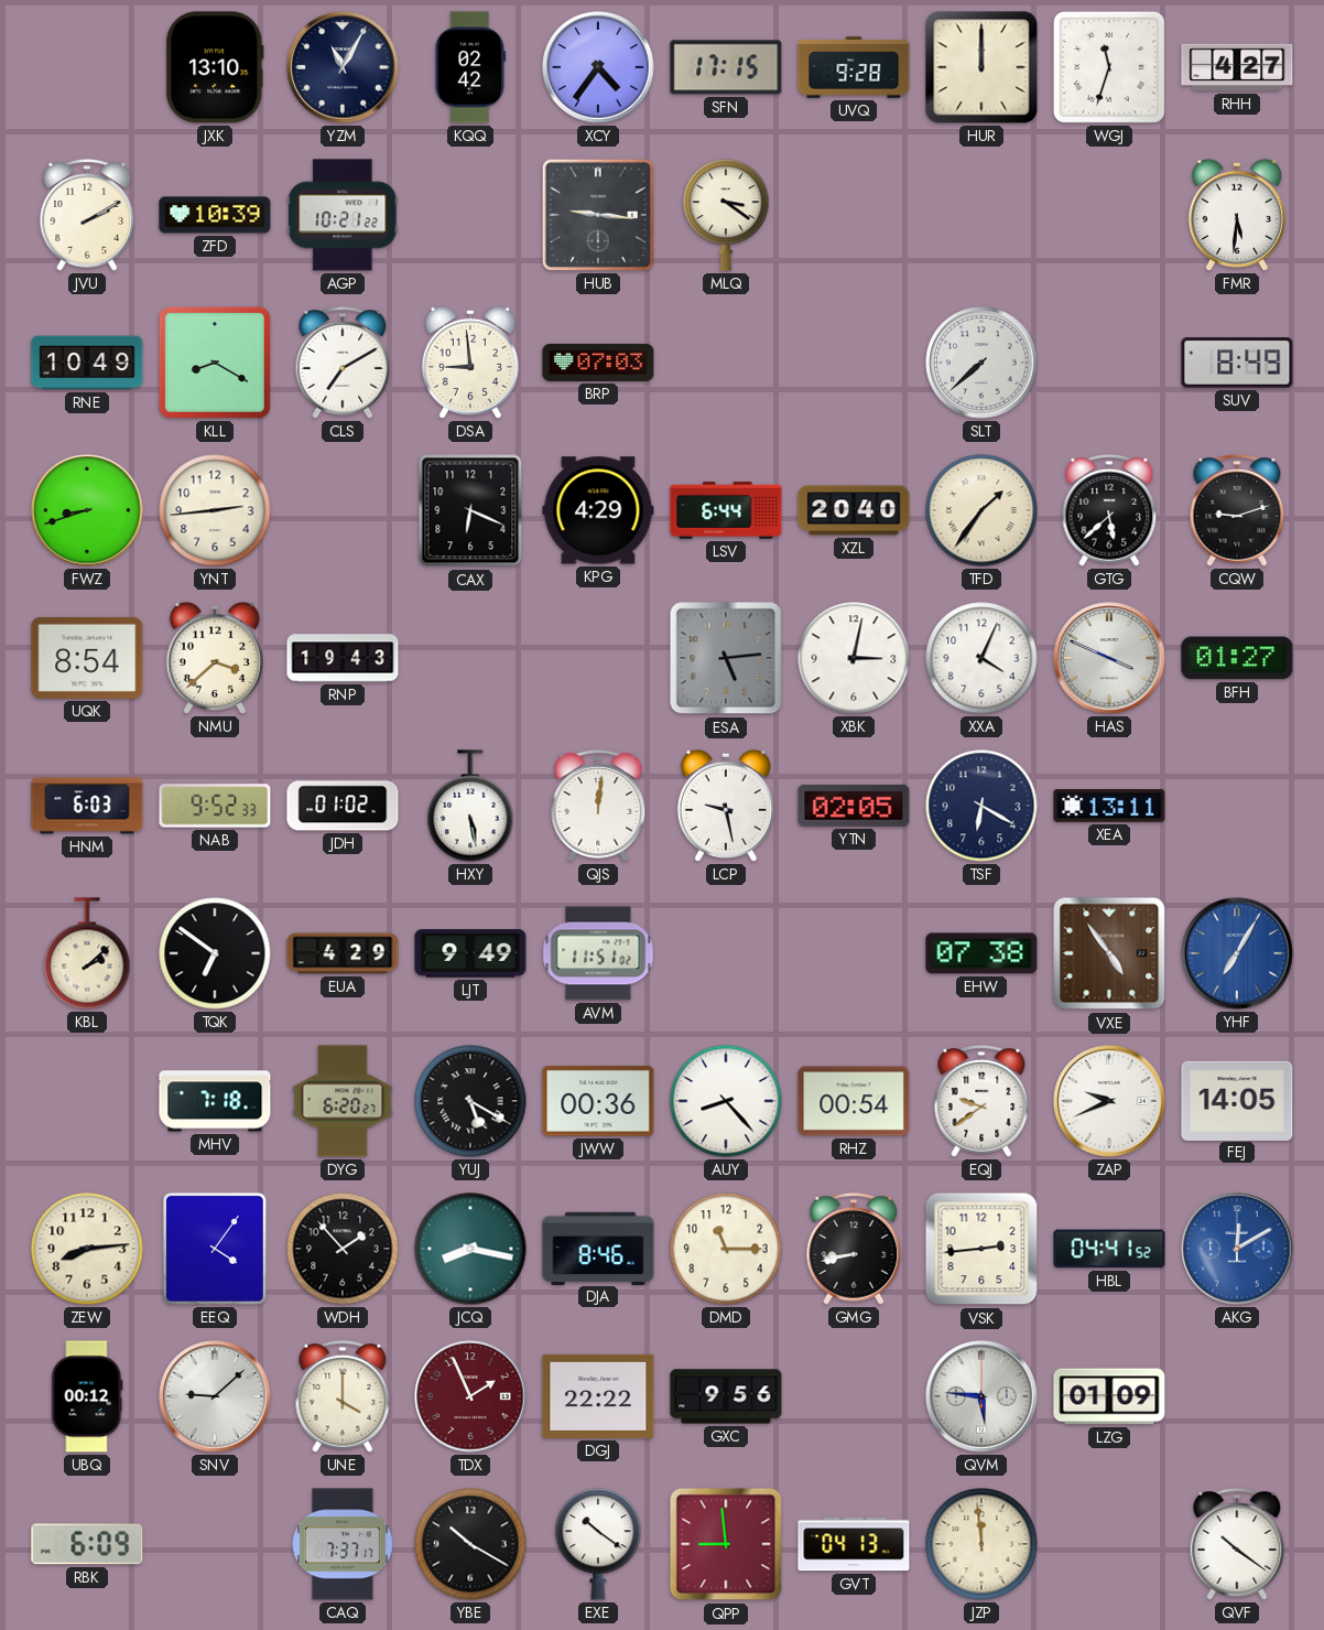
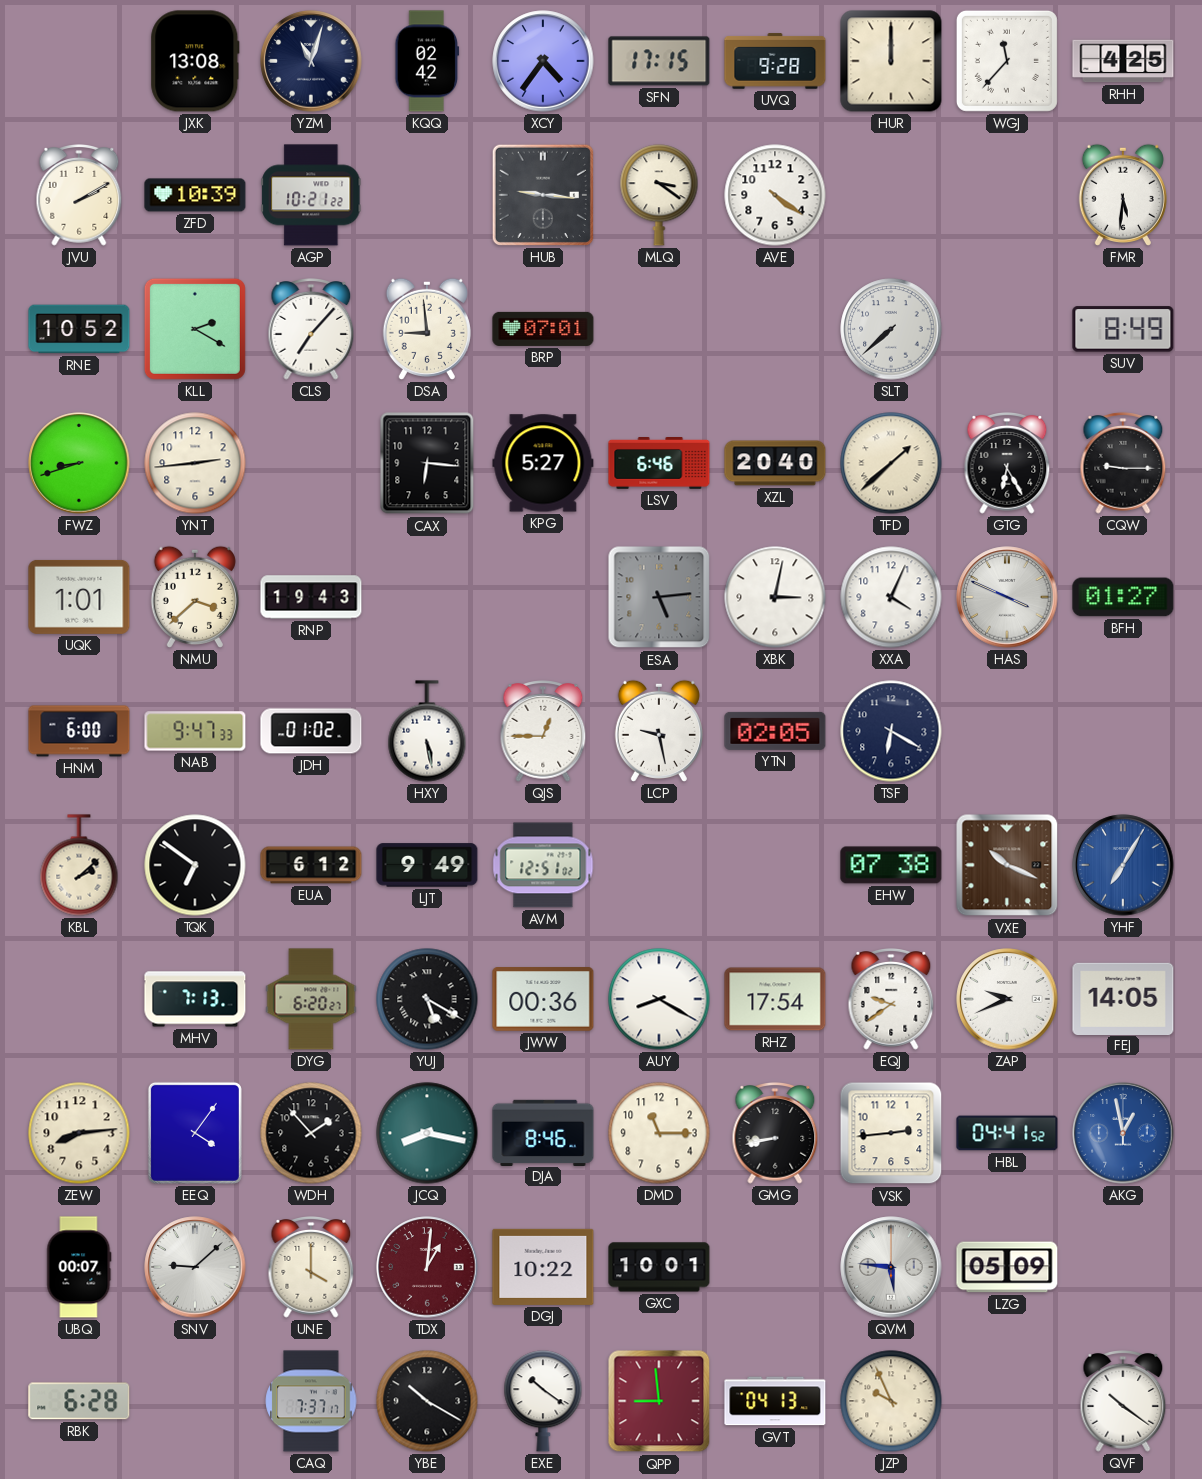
JXK: 13:10 -> 13:08 (195, 61)
YZM: 11:05 -> 11:03 (311, 61)
WGJ: 11:33 -> 11:37 (1007, 61)
RHH: 4:27 -> 4:25 (1123, 61)
AVE: none -> 4:21 (775, 195)
RNE: 10:49 -> 10:52 (79, 329)
KLL: 8:20 -> 2:20 (195, 329)
CLS: 7:10 -> 7:07 (311, 330)
BRP: 07:03 -> 07:01 (543, 329)
CAX: 6:19 -> 6:16 (427, 463)
KPG: 4:29 -> 5:27 (543, 463)
LSV: 6:44 -> 6:46 (659, 464)
TFD: 1:36 -> 1:38 (891, 463)
GTG: 5:38 -> 6:25 (1007, 464)
CQW: 9:12 -> 9:15 (1123, 464)
UQK: 8:54 -> 1:01 (79, 597)
HNM: 6:03 -> 6:00 (79, 731)
NAB: 9:52 -> 9:47 (195, 731)
QJS: 12:01 -> 12:45 (543, 732)
XEA: 13:11 -> none (1109, 807)
EUA: 4:29 -> 6:12 (311, 865)
AVM: 11:51 -> 12:51 (543, 865)
VXE: 4:54 -> 10:19 (1007, 865)
MHV: 7:18 -> 7:13 (195, 999)
AUY: 8:23 -> 8:20 (659, 999)
RHZ: 00:54 -> 17:54 (775, 999)
AKG: 12:10 -> 12:58 (1123, 1133)
UBQ: 00:12 -> 00:07 (79, 1267)
TDX: 1:56 -> 1:01 (427, 1267)
DGJ: 22:22 -> 10:22 (543, 1267)
GXC: 9:56 -> 10:01 (659, 1267)
LZG: 01:09 -> 05:09 (1007, 1267)
RBK: 6:09 -> 6:28 (79, 1401)
JZP: 11:59 -> 9:56 (891, 1401)
